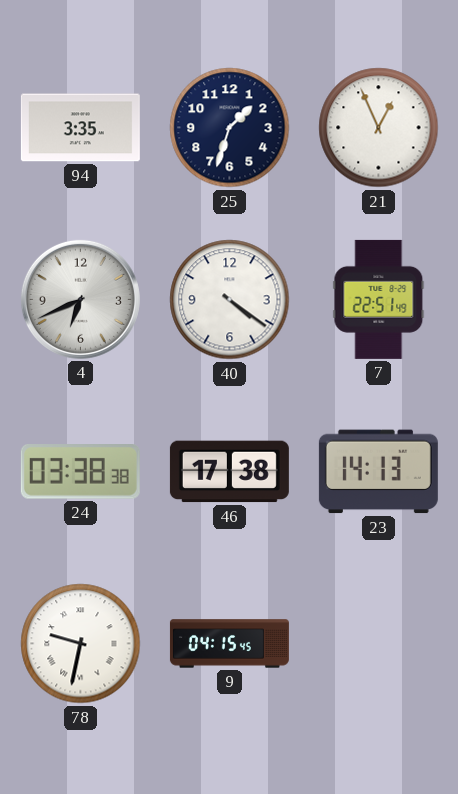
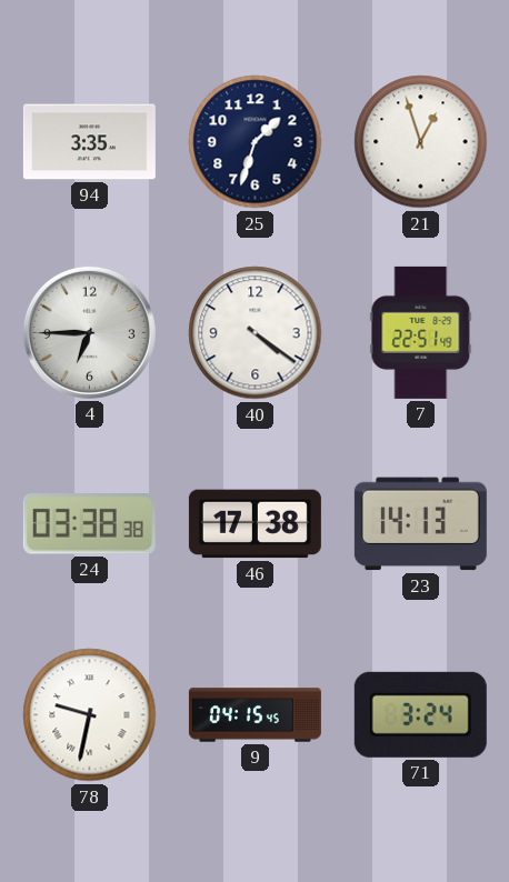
21: 12:56 -> 12:57 (421, 142)
4: 6:41 -> 6:45 (89, 332)
71: none -> 3:24 (420, 714)
